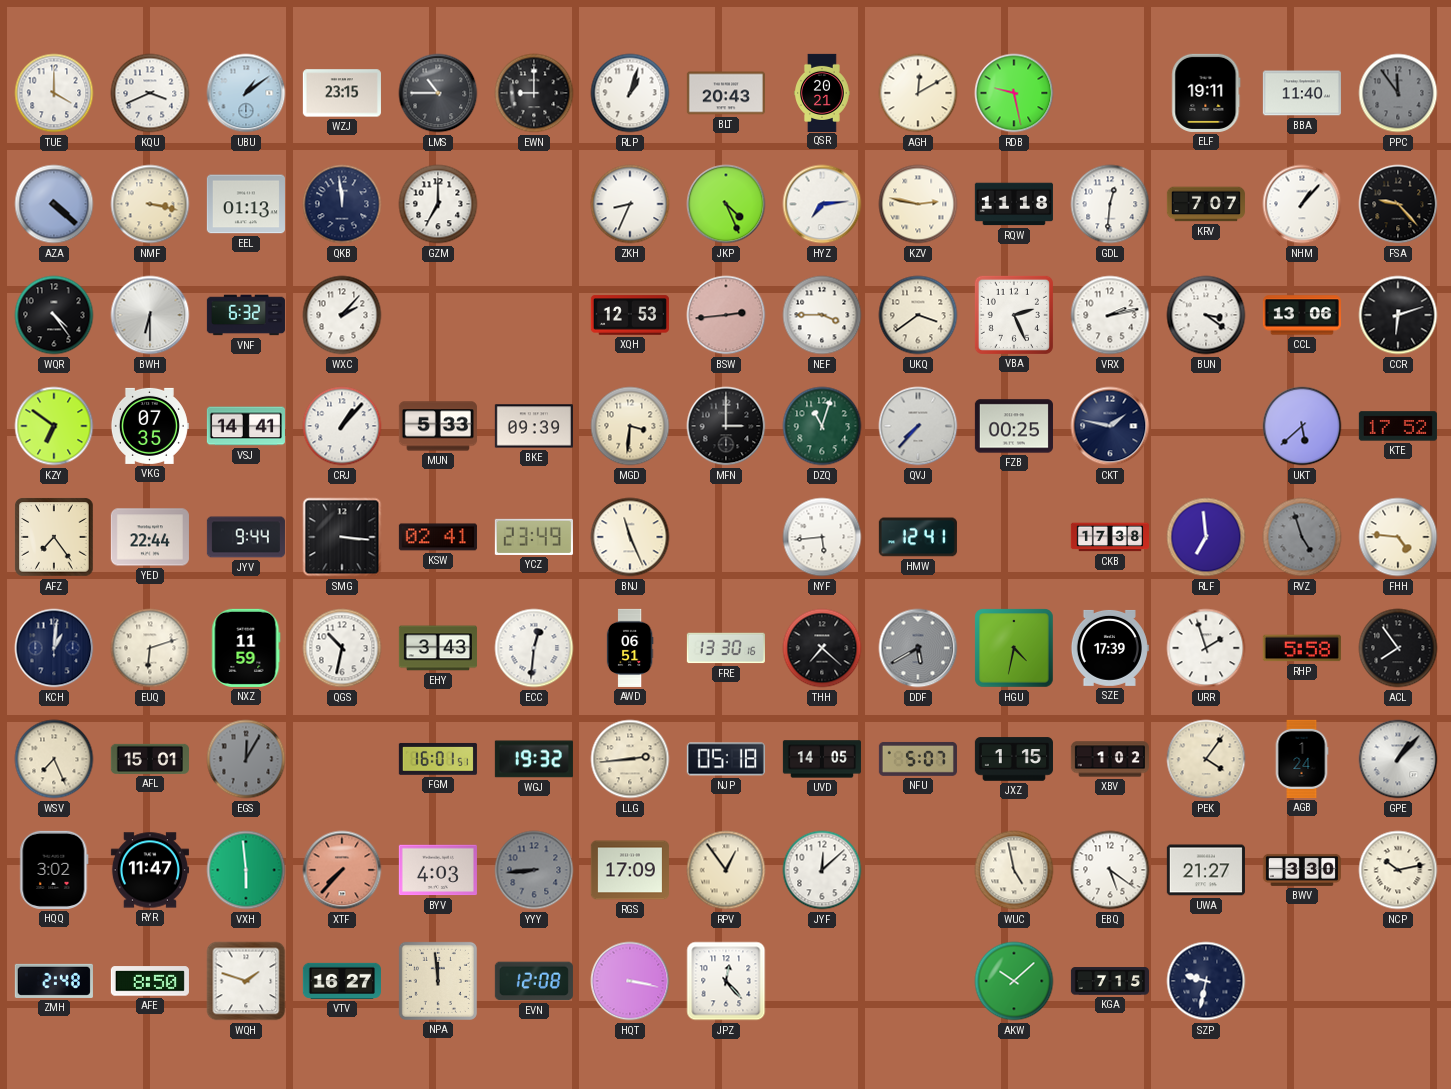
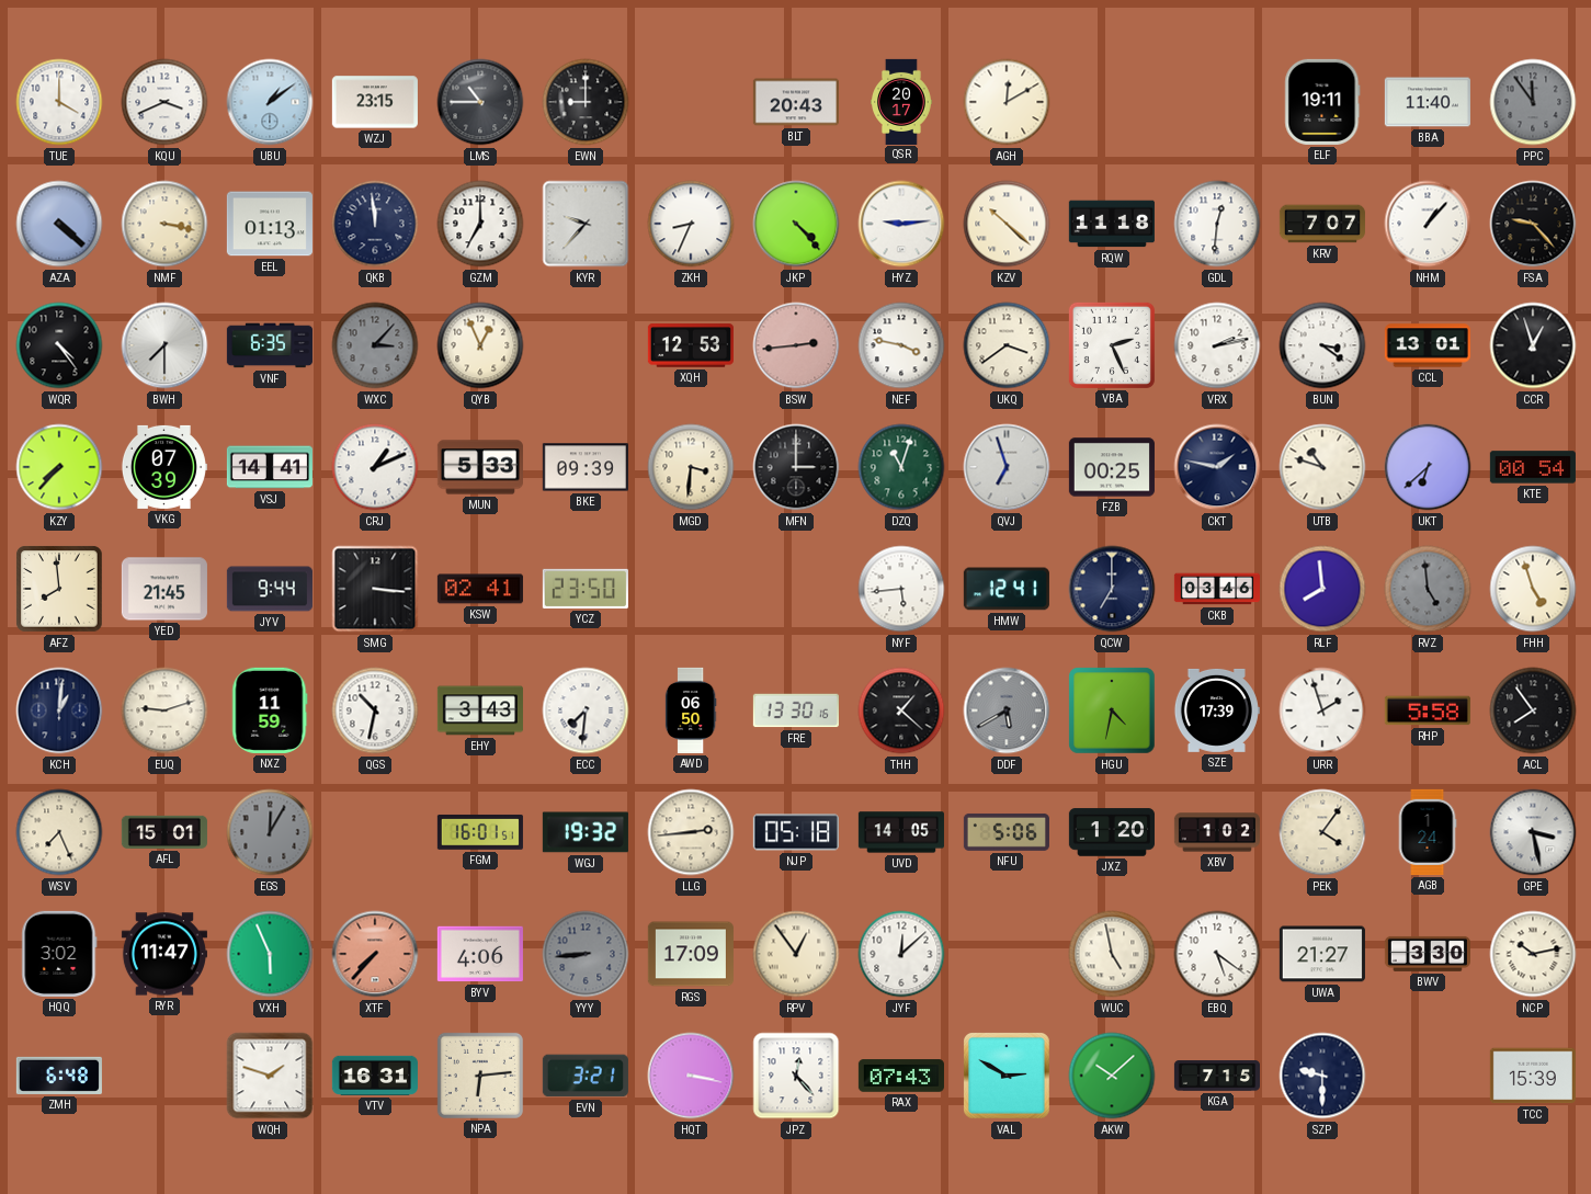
RLP: 1:03 -> none (630, 93)
QSR: 20:21 -> 20:17 (902, 101)
RDB: 9:28 -> none (1014, 93)
KYR: none -> 9:37 (586, 224)
JKP: 4:26 -> 4:23 (796, 224)
HYZ: 7:14 -> 9:14 (901, 224)
KZV: 2:47 -> 10:22 (1007, 224)
BWH: 6:30 -> 7:30 (164, 345)
VNF: 6:32 -> 6:35 (270, 345)
WXC: 2:07 -> 3:07 (375, 345)
WXC dial: white -> grey (375, 345)
QYB: none -> 12:56 (480, 345)
NEF: 3:45 -> 3:47 (901, 345)
CCL: 13:06 -> 13:01 (1428, 345)
CCR: 6:12 -> 12:57 (1533, 345)
KZY: 6:51 -> 7:37 (59, 467)
VKG: 07:35 -> 07:39 (163, 467)
CRJ: 1:07 -> 1:11 (375, 467)
QVJ: 7:37 -> 6:57 (1007, 467)
UTB: none -> 10:48 (1322, 467)
UKT: 5:38 -> 6:38 (1428, 467)
KTE: 17:52 -> 00:54 (1533, 467)
AFZ: 7:24 -> 7:59 (59, 589)
YED: 22:44 -> 21:45 (164, 589)
YCZ: 23:49 -> 23:50 (586, 589)
BNJ: 11:26 -> none (630, 537)
QCW: none -> 7:00 (1112, 589)
CKB: 17:38 -> 03:46 (1217, 589)
RLF: 6:59 -> 7:59 (1322, 589)
RVZ: 4:57 -> 4:59 (1428, 589)
FHH: 4:46 -> 4:57 (1533, 589)
EUQ: 6:12 -> 9:12 (164, 710)
ECC: 12:31 -> 7:31 (586, 710)
AWD: 06:51 -> 06:50 (691, 710)
THH: 7:22 -> 1:22 (901, 710)
NFU: 5:07 -> 5:06 (1007, 832)
JXZ: 1:15 -> 1:20 (1112, 832)
GPE: 1:07 -> 3:28 (1533, 832)
VXH: 5:59 -> 5:56 (270, 954)
BYV: 4:03 -> 4:06 (480, 954)
ZMH: 2:48 -> 6:48 (59, 1076)
AFE: 8:50 -> none (150, 981)
VTV: 16:27 -> 16:31 (375, 1076)
NPA: 11:59 -> 6:14 (480, 1076)
EVN: 12:08 -> 3:21 (586, 1076)
RAX: none -> 07:43 (901, 1076)
VAL: none -> 2:50 (1007, 1076)
SZP: 9:32 -> 9:30 (1322, 1076)
TCC: none -> 15:39 (1533, 1076)
